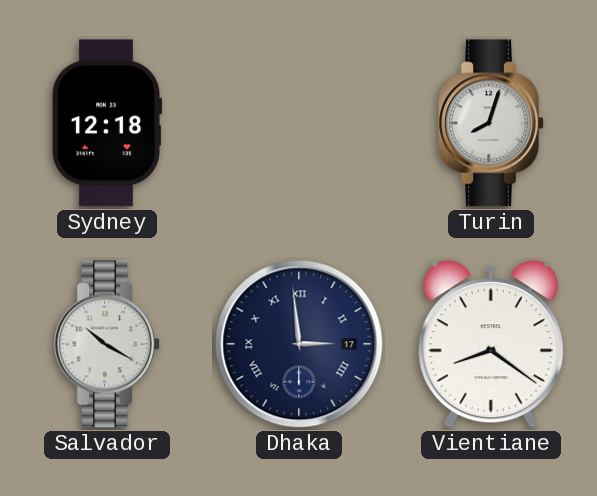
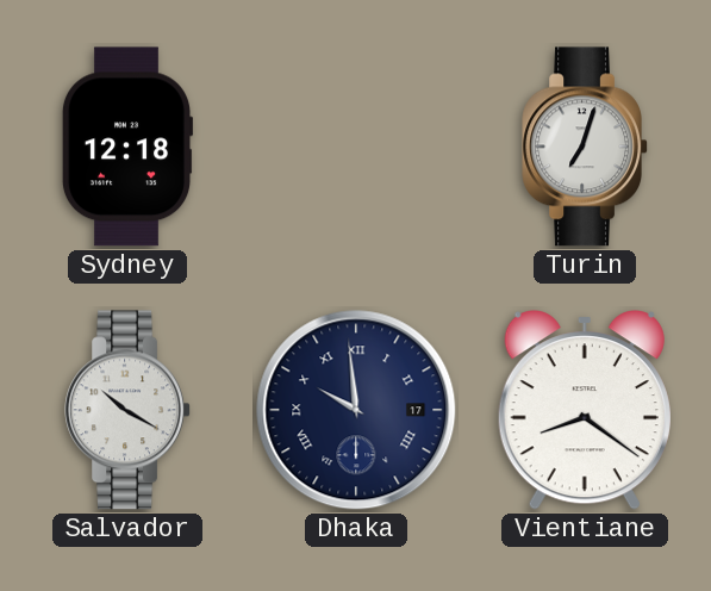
Turin: 8:03 -> 7:03 (585, 147)
Dhaka: 2:59 -> 9:59 (356, 410)
